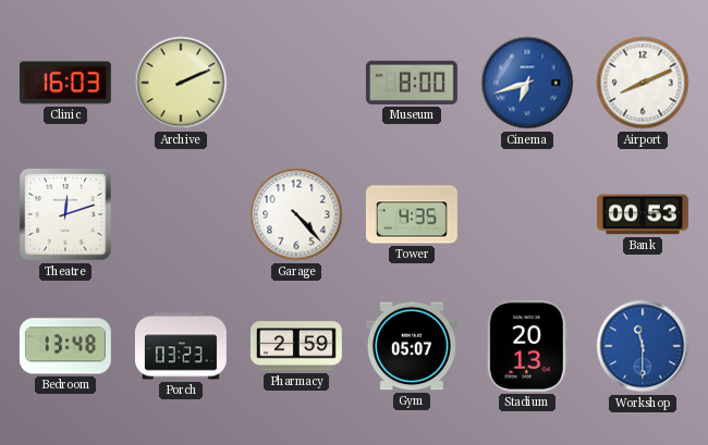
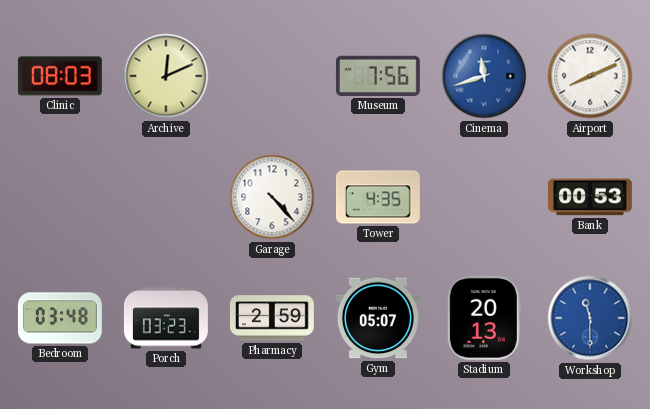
Clinic: 16:03 -> 08:03 (60, 76)
Archive: 2:11 -> 12:11 (166, 76)
Museum: 8:00 -> 7:56 (378, 76)
Cinema: 6:42 -> 11:42 (484, 76)
Theatre: 12:12 -> none (65, 214)
Bedroom: 13:48 -> 03:48 (60, 318)
